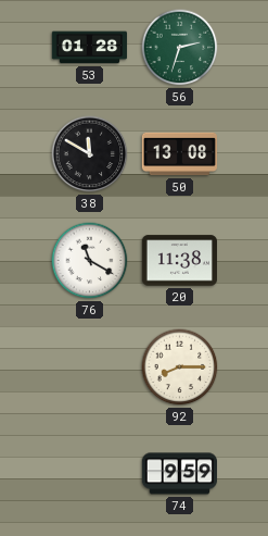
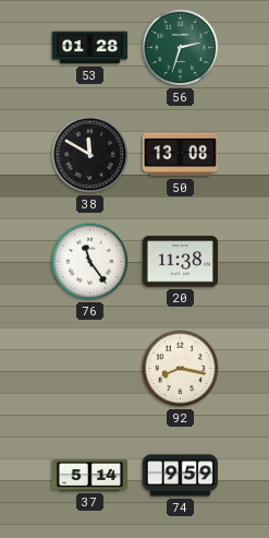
76: 11:20 -> 11:24 (90, 262)
92: 8:15 -> 8:17 (181, 369)
37: none -> 5:14 (89, 475)
